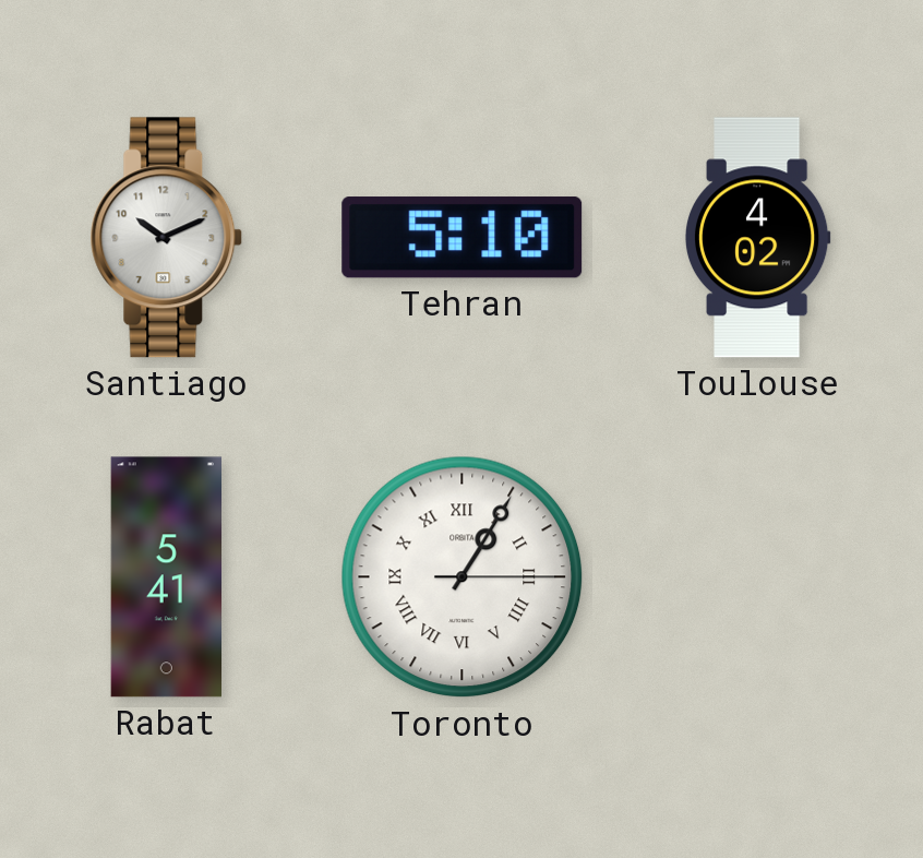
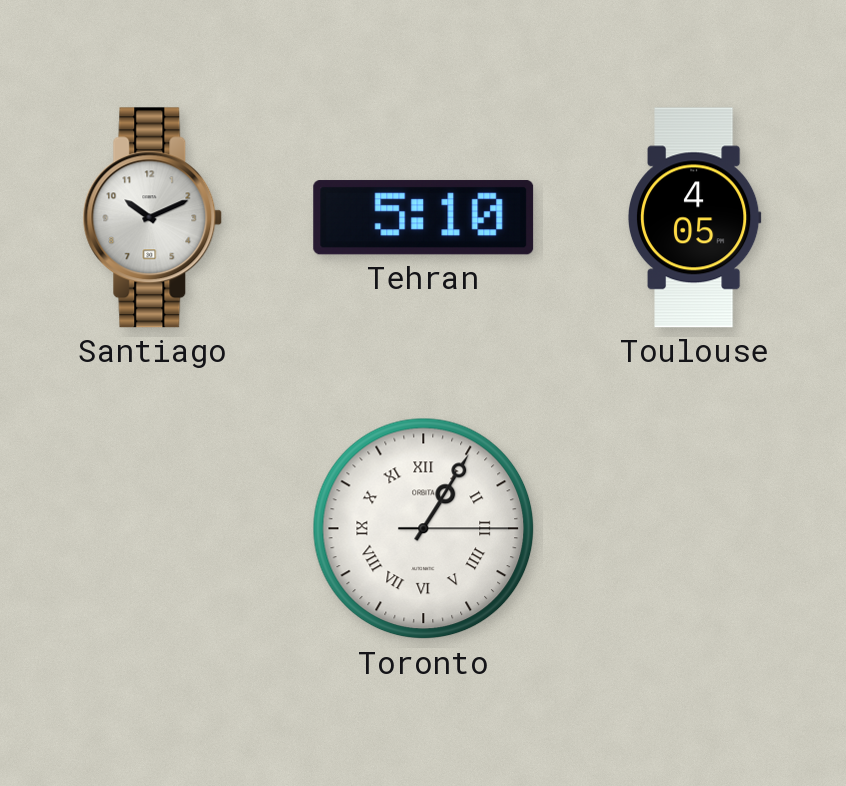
Toulouse: 4:02 -> 4:05 (694, 218)
Rabat: 5:41 -> none (166, 577)
